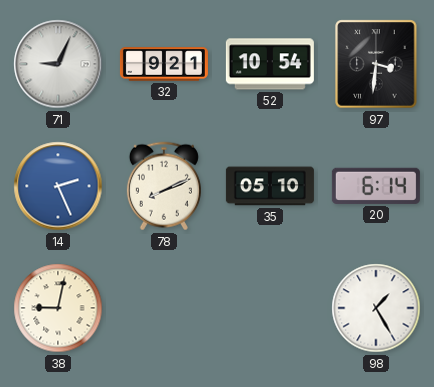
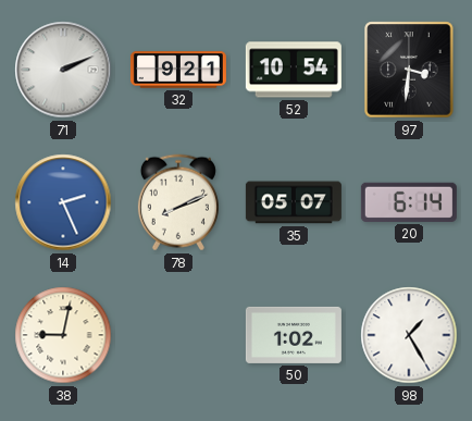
71: 9:04 -> 2:11 (63, 70)
35: 05:10 -> 05:07 (294, 202)
50: none -> 1:02 (294, 335)
